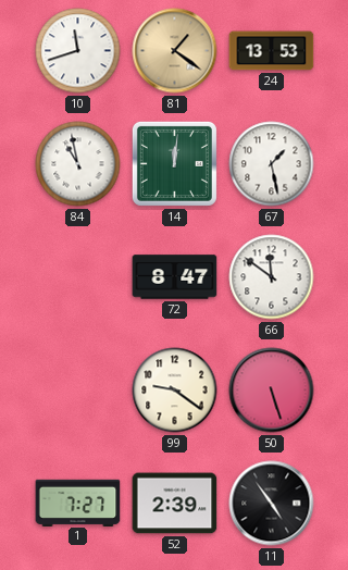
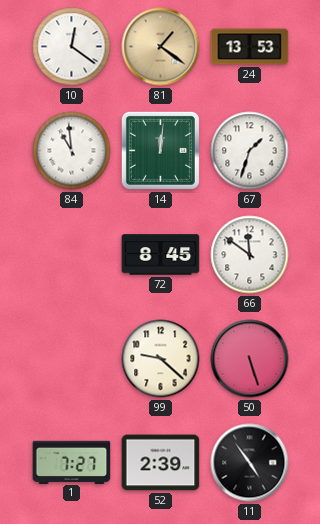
10: 11:42 -> 12:21 (72, 47)
84: 10:58 -> 10:59 (72, 151)
67: 1:28 -> 1:33 (250, 151)
72: 8:47 -> 8:45 (161, 255)
99: 9:21 -> 9:22 (161, 359)
